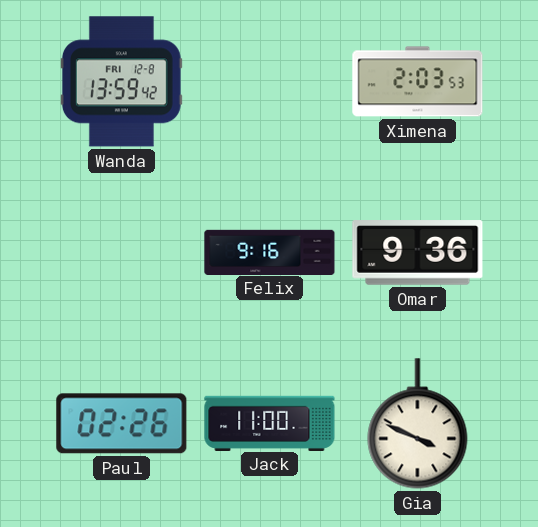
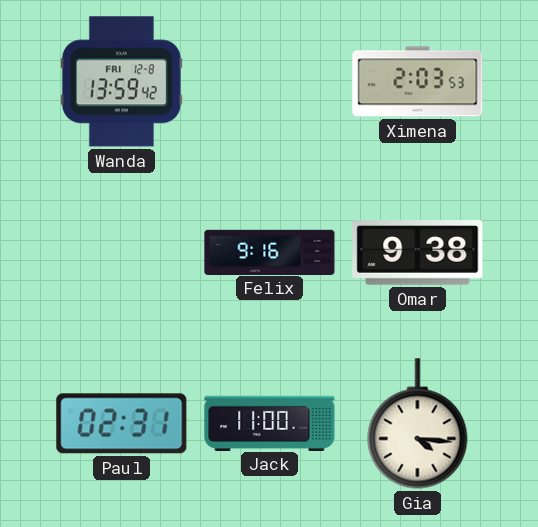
Omar: 9:36 -> 9:38 (418, 253)
Paul: 02:26 -> 02:31 (122, 424)
Gia: 3:49 -> 4:16 (418, 424)
